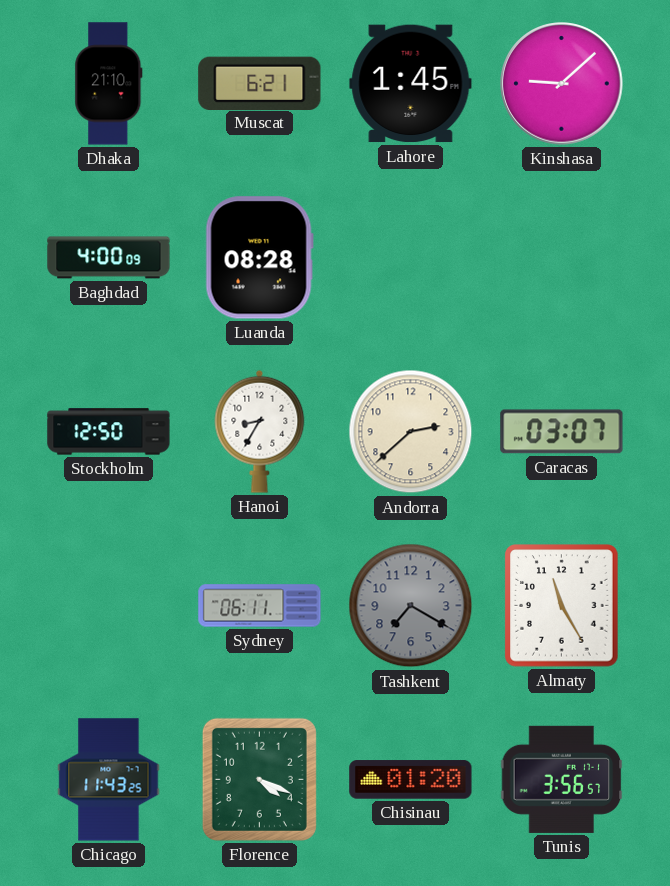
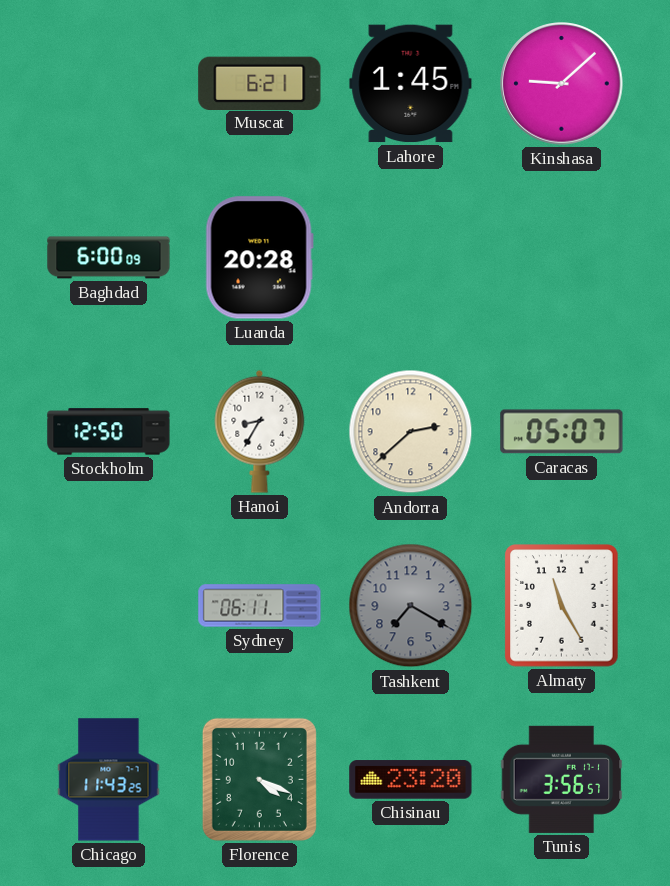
Dhaka: 21:10 -> none (109, 84)
Baghdad: 4:00 -> 6:00 (109, 258)
Luanda: 08:28 -> 20:28 (259, 258)
Caracas: 03:07 -> 05:07 (562, 432)
Chisinau: 01:20 -> 23:20 (411, 780)
